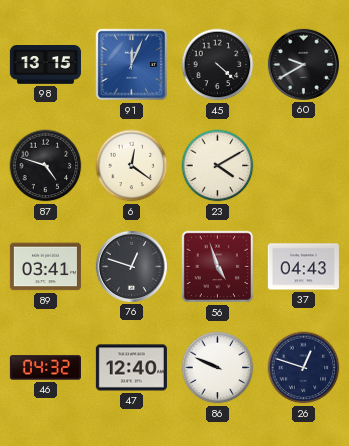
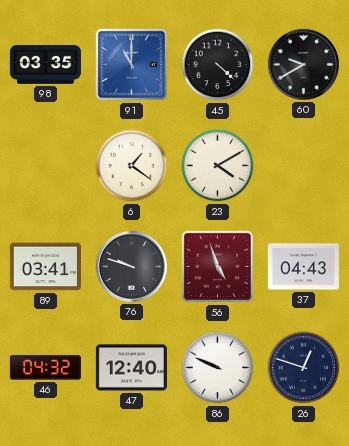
98: 13:15 -> 03:35 (45, 65)
91: 12:04 -> 11:00 (132, 65)
87: 4:48 -> none (46, 166)
6: 12:21 -> 1:21 (132, 166)
76: 12:48 -> 9:48 (131, 266)
